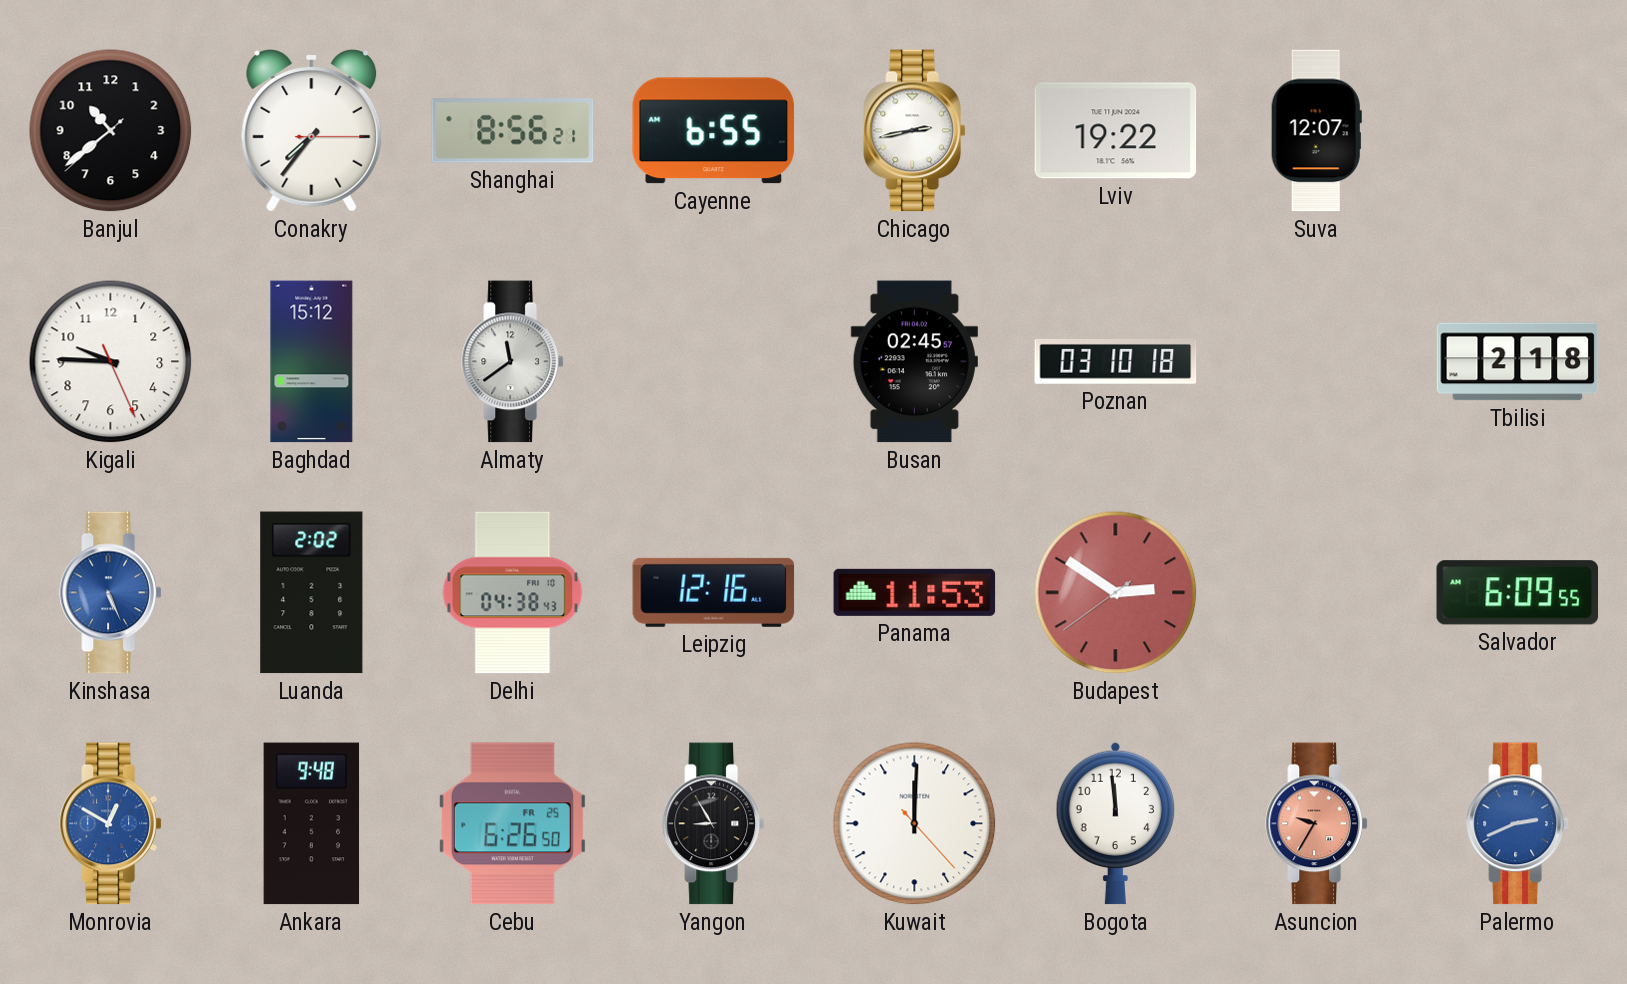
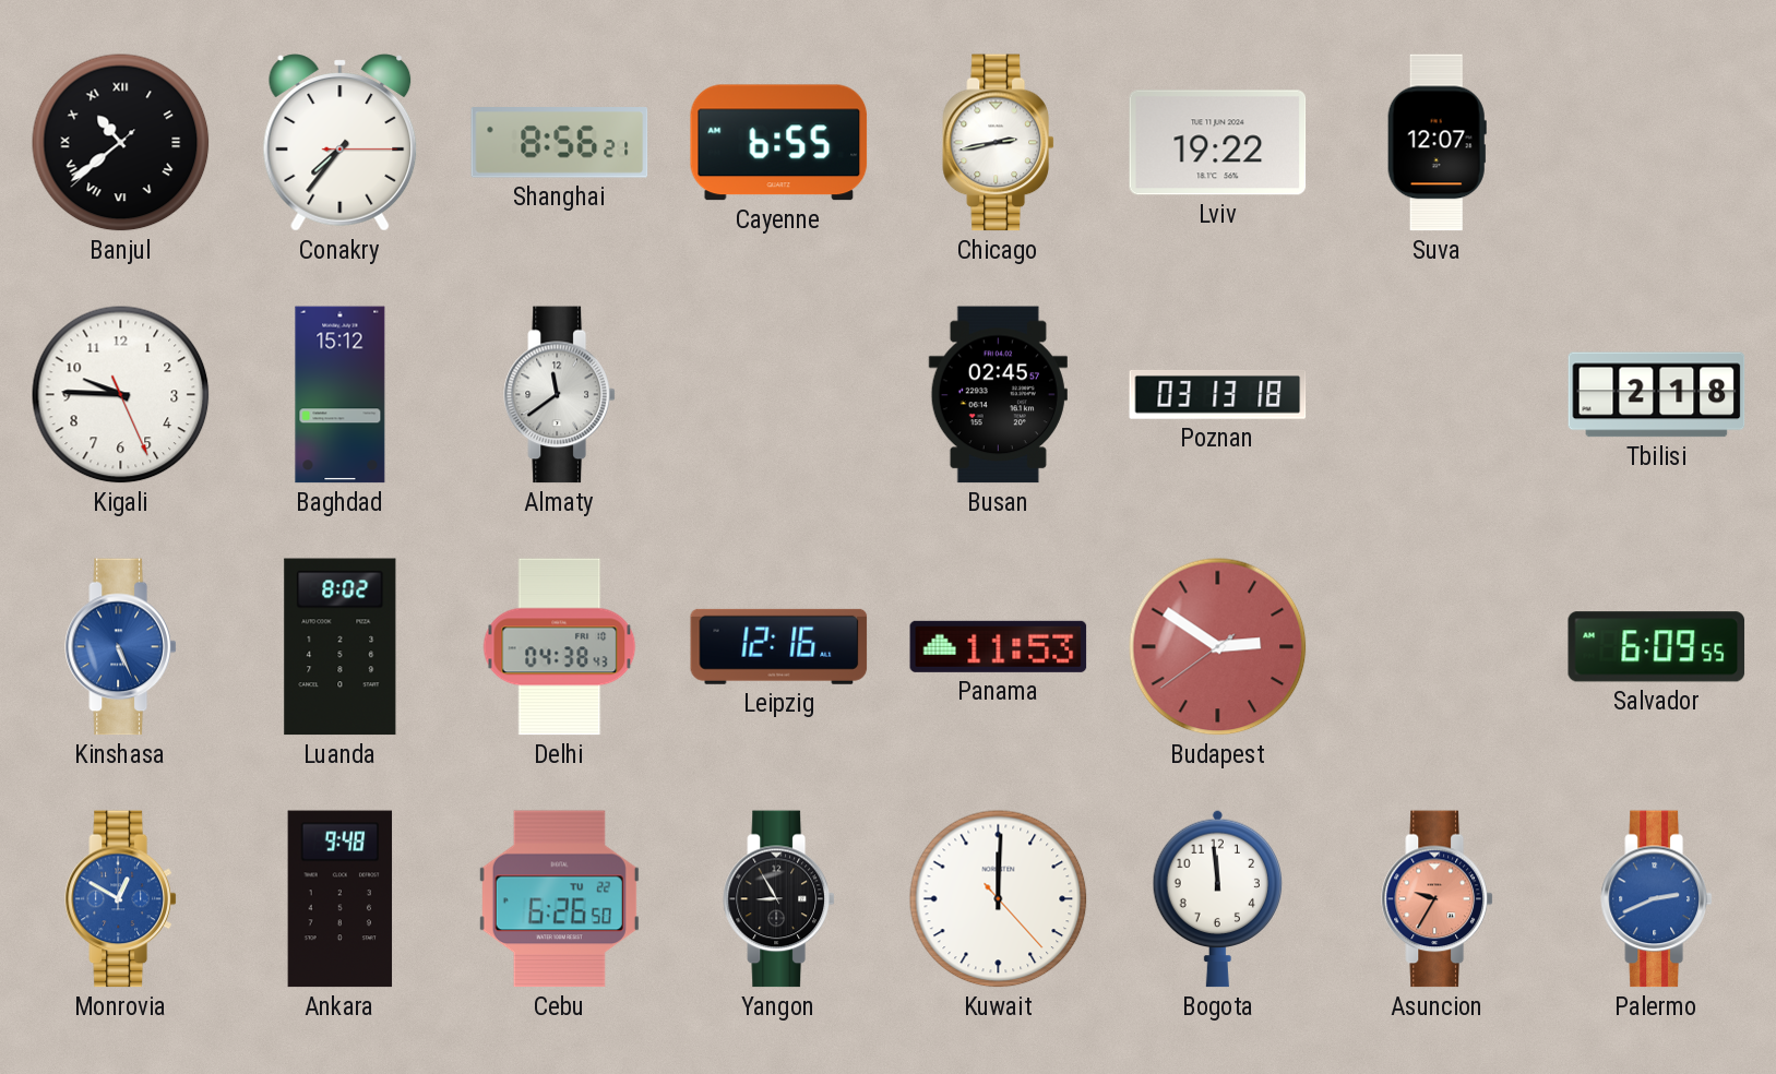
Banjul numerals: Arabic -> Roman (121, 143)
Poznan: 03:10 -> 03:13 (1218, 394)
Luanda: 2:02 -> 8:02 (341, 647)
Cebu date: FR 25 -> TU 22 (559, 899)
